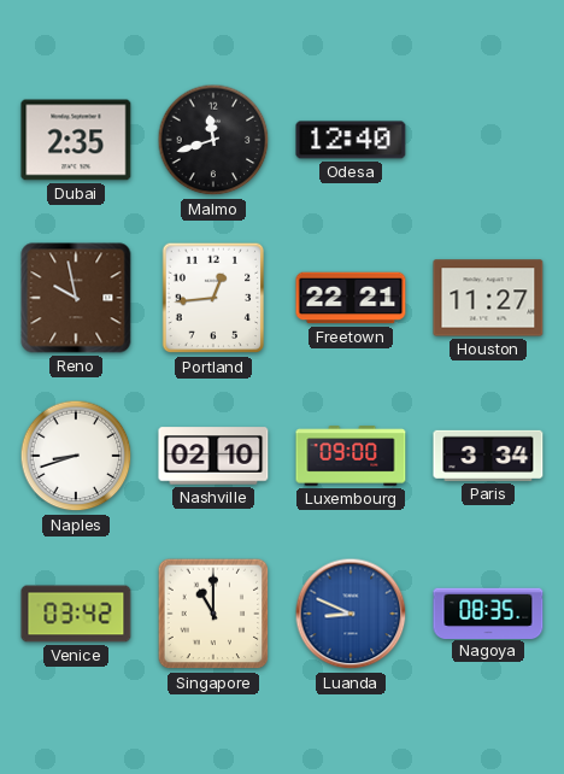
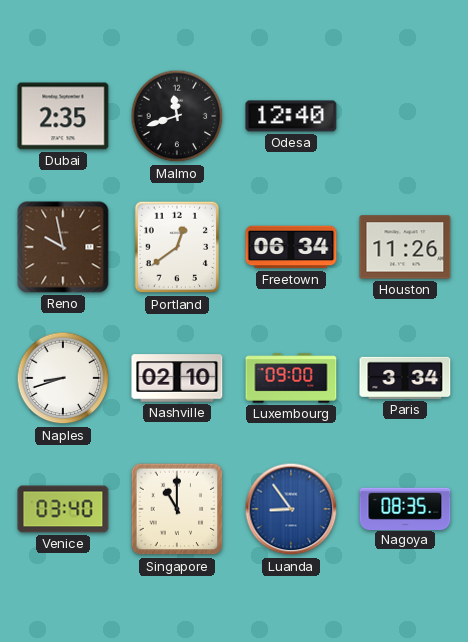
Portland: 12:44 -> 12:39 (177, 247)
Freetown: 22:21 -> 06:34 (291, 247)
Houston: 11:27 -> 11:26 (405, 247)
Venice: 03:42 -> 03:40 (63, 509)
Luanda: 8:49 -> 8:54 (291, 509)
